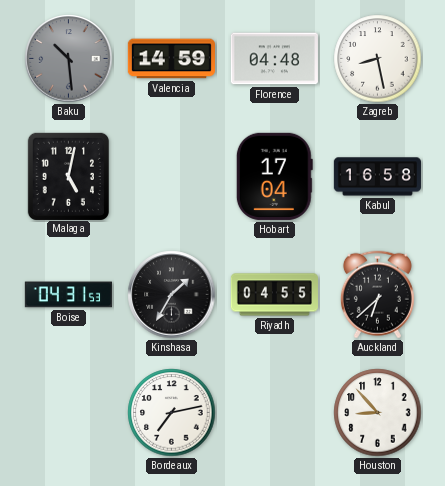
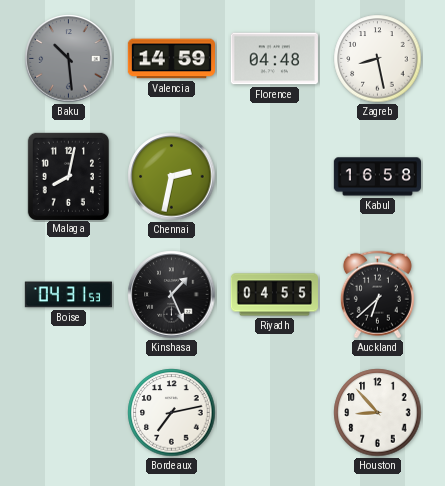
Malaga: 5:02 -> 8:02 (68, 176)
Chennai: none -> 2:32 (172, 177)
Hobart: 17:04 -> none (274, 176)
Kinshasa: 1:35 -> 1:26 (172, 295)
